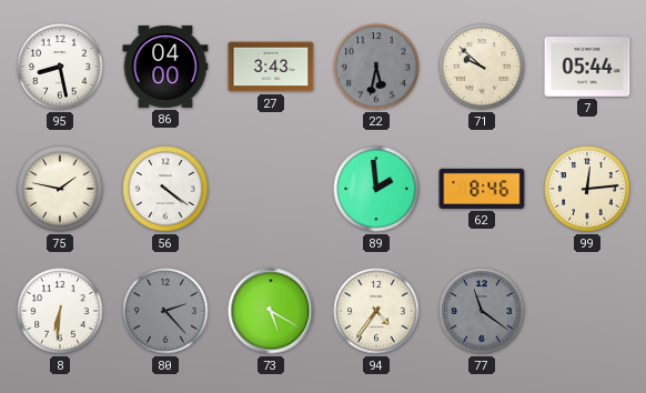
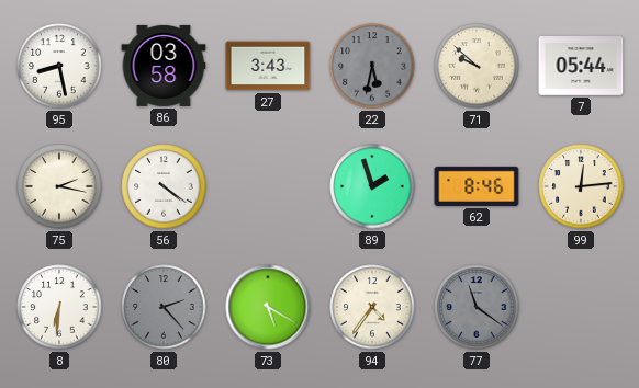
86: 04:00 -> 03:58 (164, 66)
75: 1:47 -> 2:17 (59, 186)
89: 1:59 -> 1:57 (372, 186)
